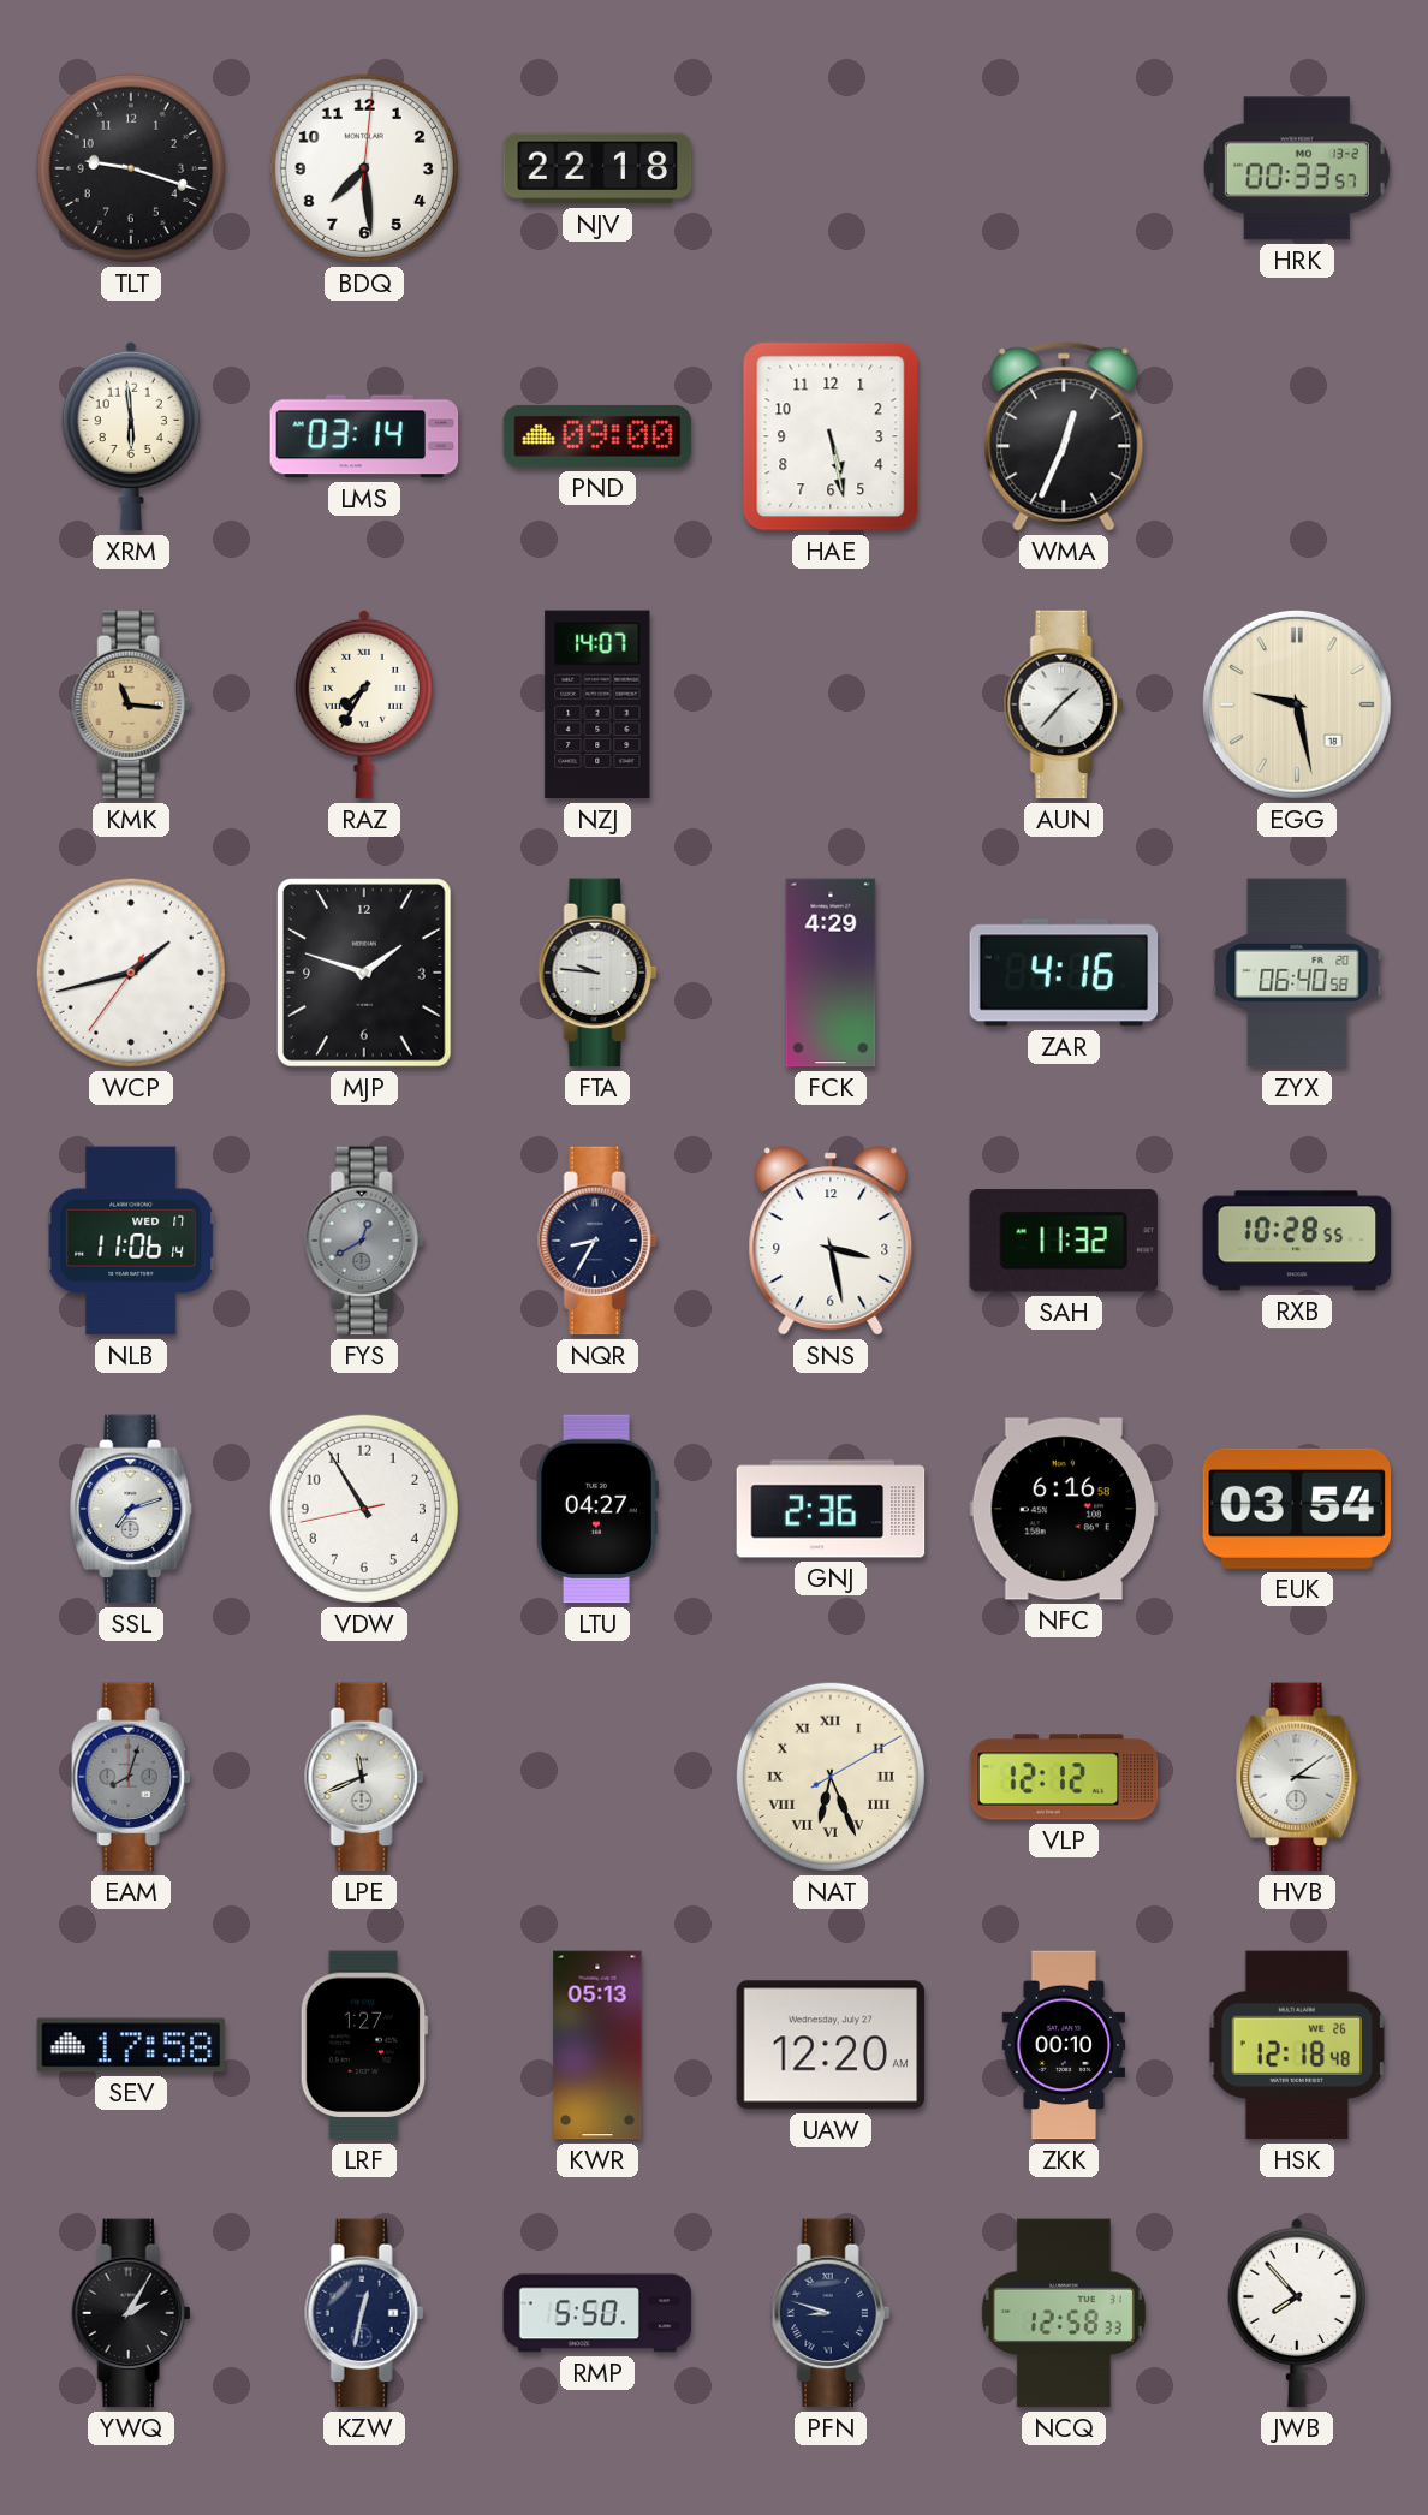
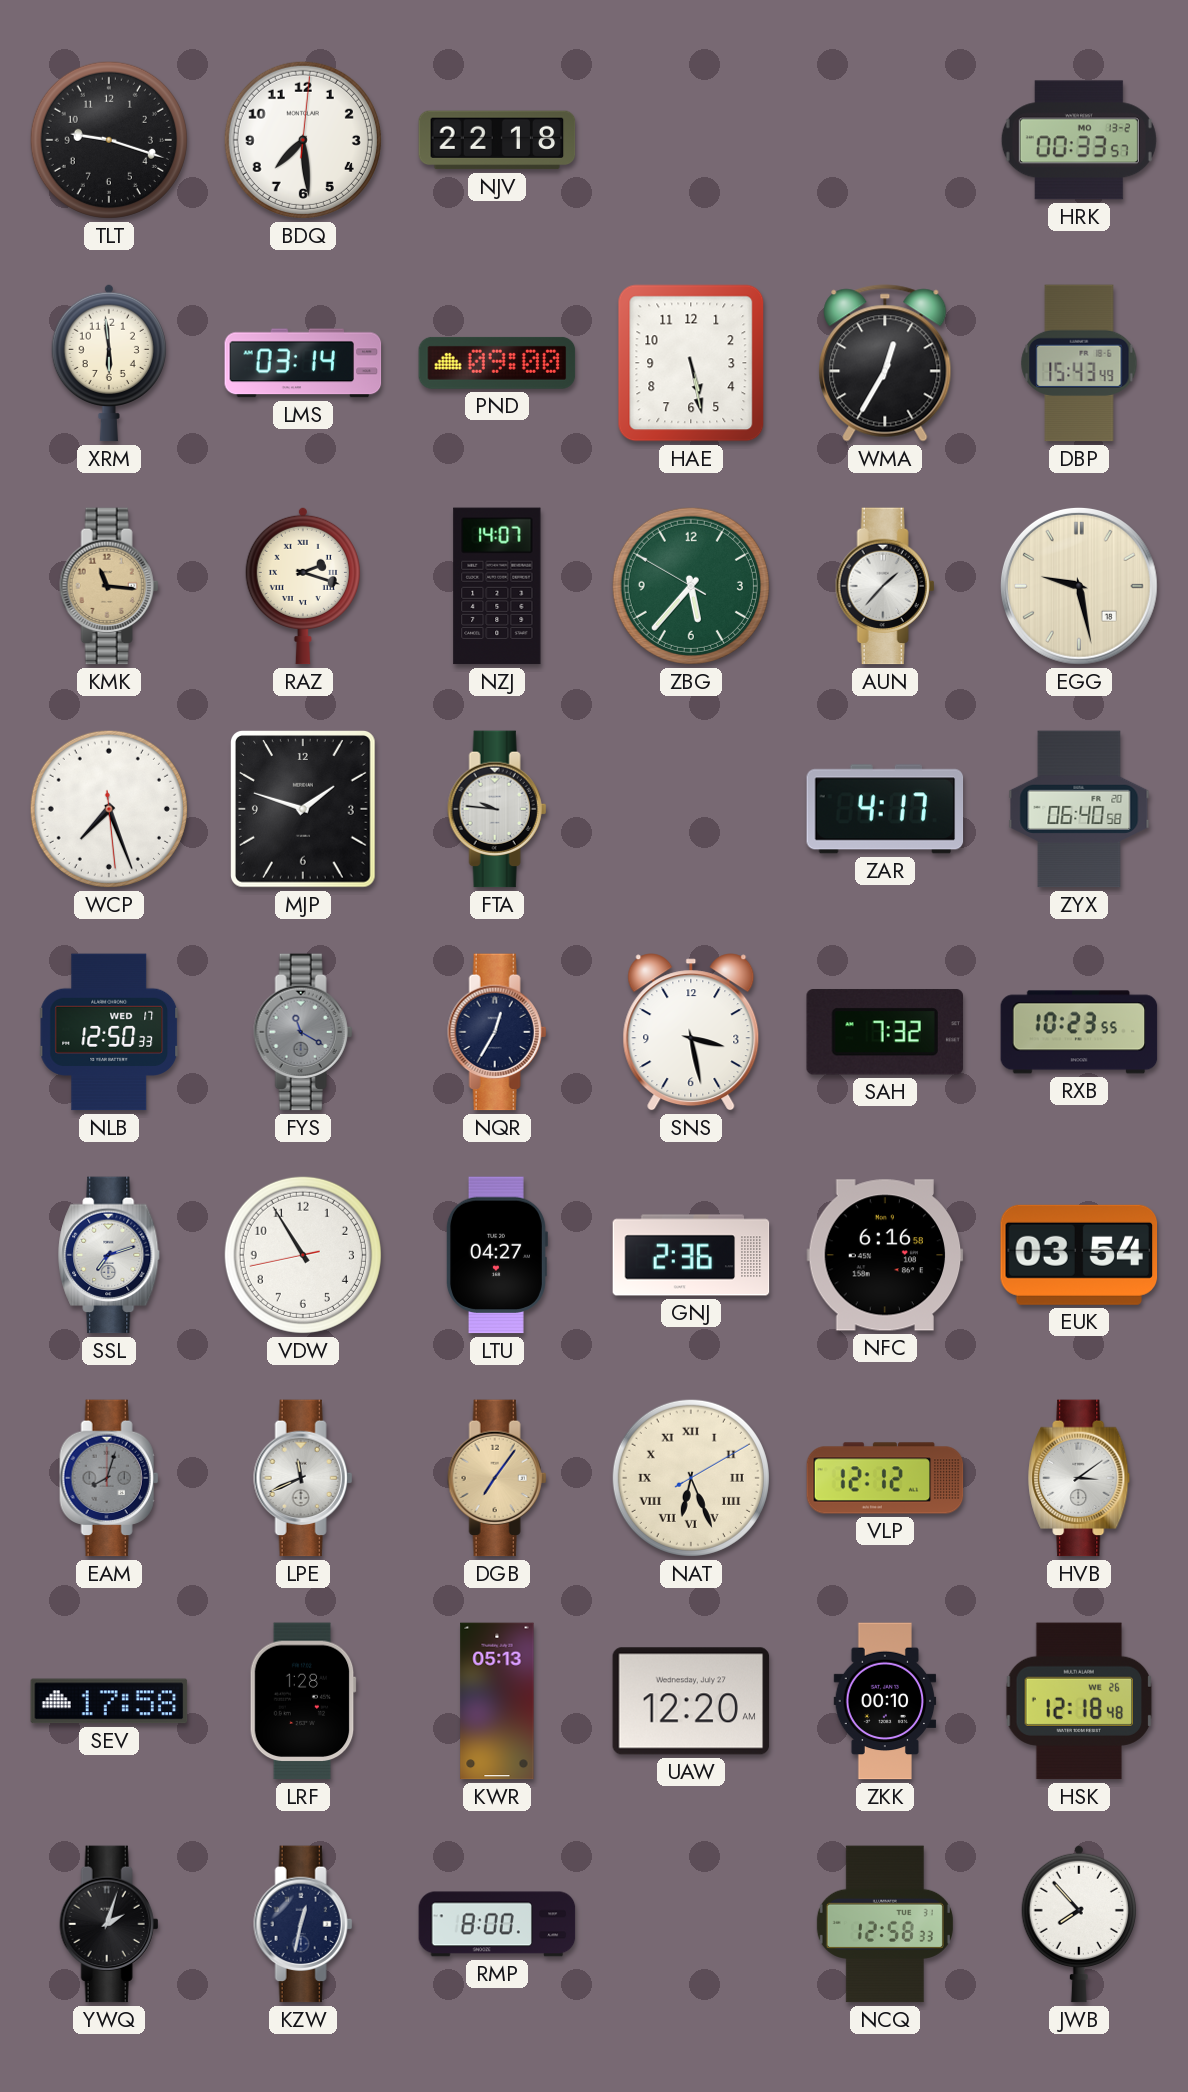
WMA: 12:34 -> 12:35 (885, 363)
DBP: none -> 15:43 (1079, 363)
RAZ: 7:35 -> 2:18 (303, 586)
ZBG: none -> 5:36 (691, 586)
WCP: 1:42 -> 7:26 (109, 809)
FCK: 4:29 -> none (831, 973)
ZAR: 4:16 -> 4:17 (885, 809)
NLB: 11:06 -> 12:50 (109, 1032)
FYS: 12:40 -> 11:20 (303, 1032)
NQR: 8:35 -> 12:35 (497, 1032)
SAH: 11:32 -> 7:32 (885, 1032)
RXB: 10:28 -> 10:23 (1079, 1032)
DGB: none -> 7:06 (497, 1478)
LRF: 1:27 -> 1:28 (303, 1701)
YWQ: 2:05 -> 2:03 (109, 1924)
RMP: 5:50 -> 8:00 (497, 1924)
PFN: 8:48 -> none (831, 2313)
